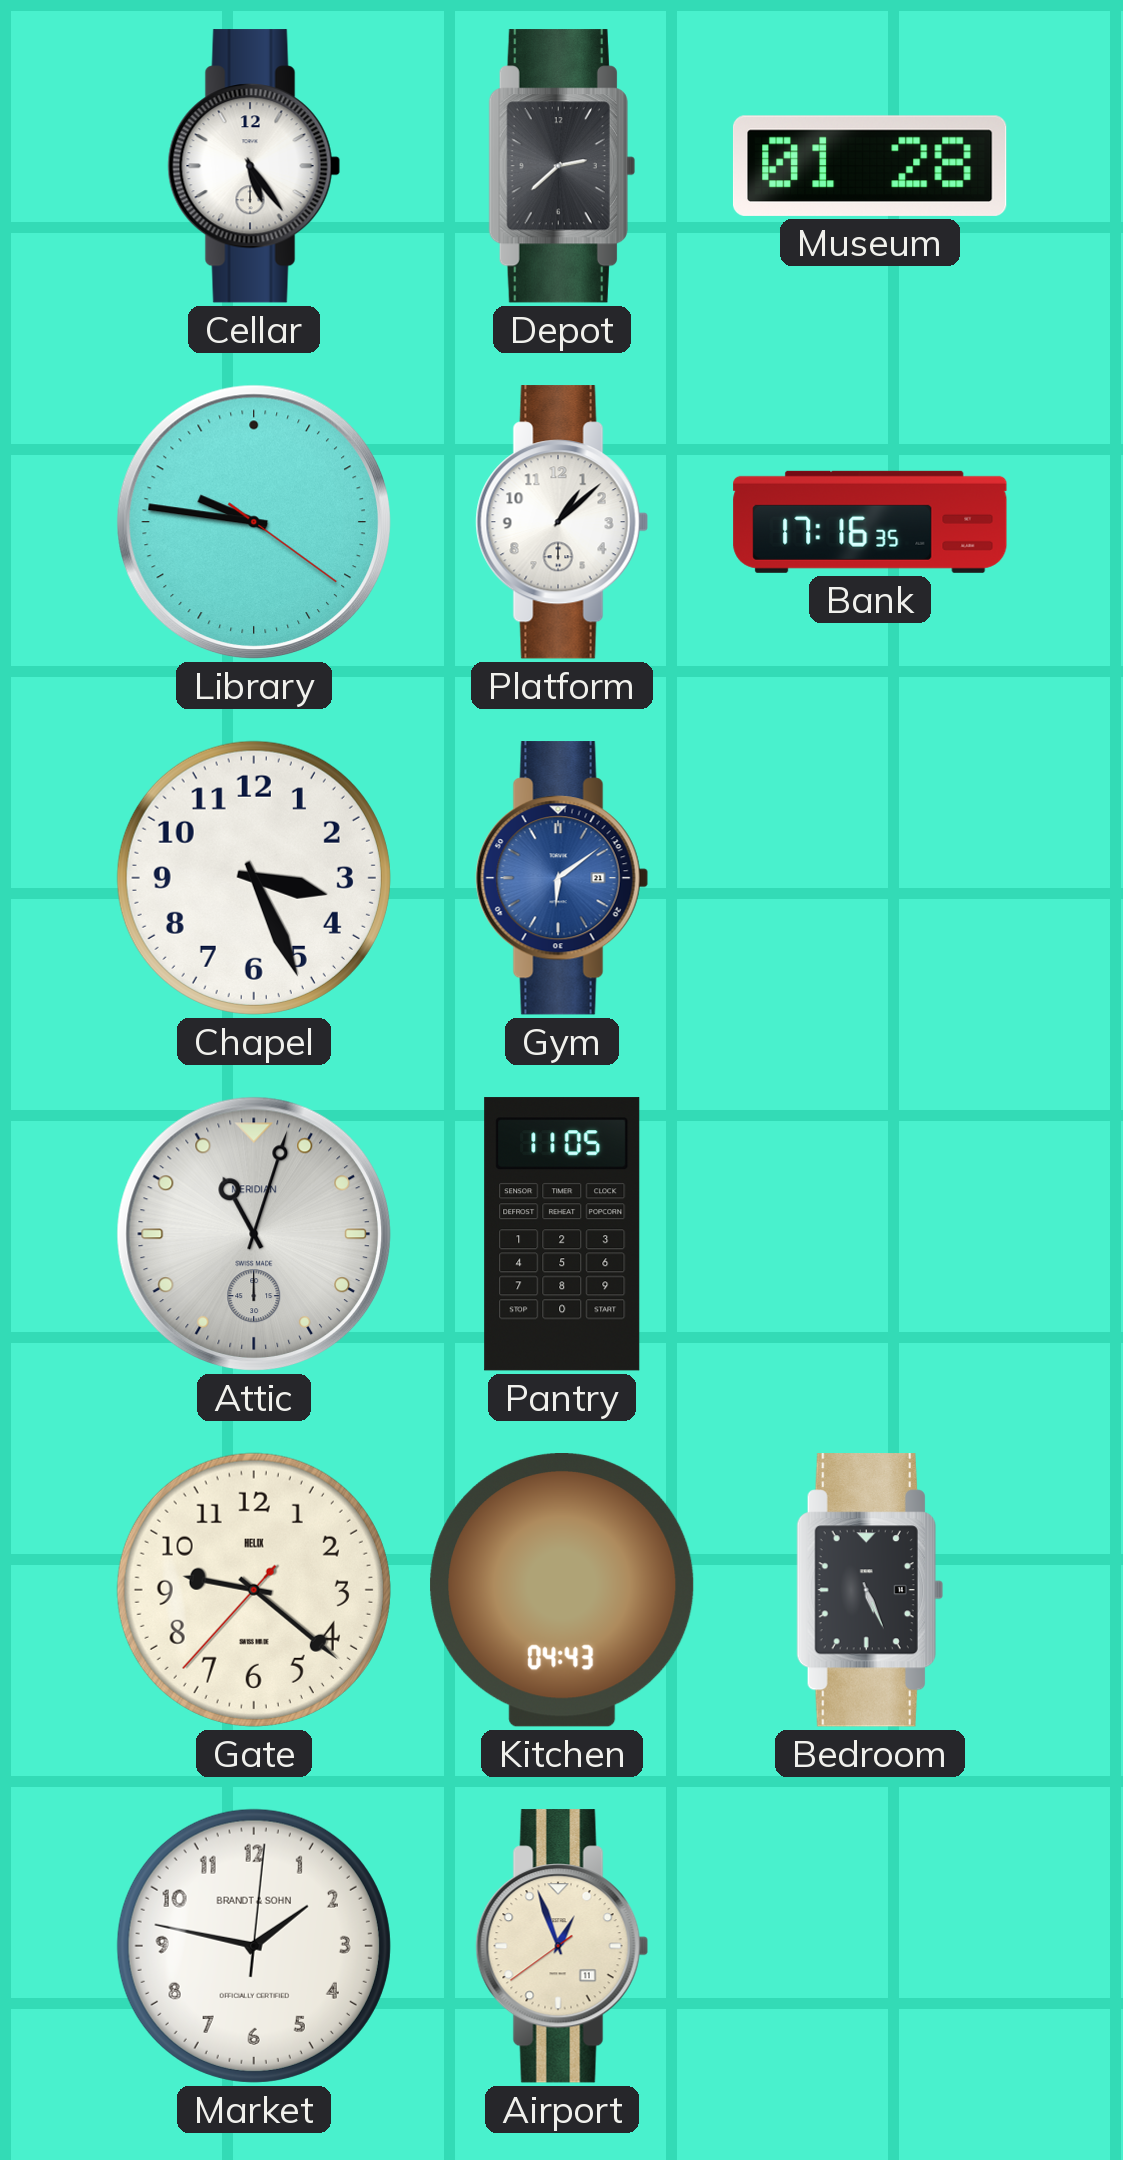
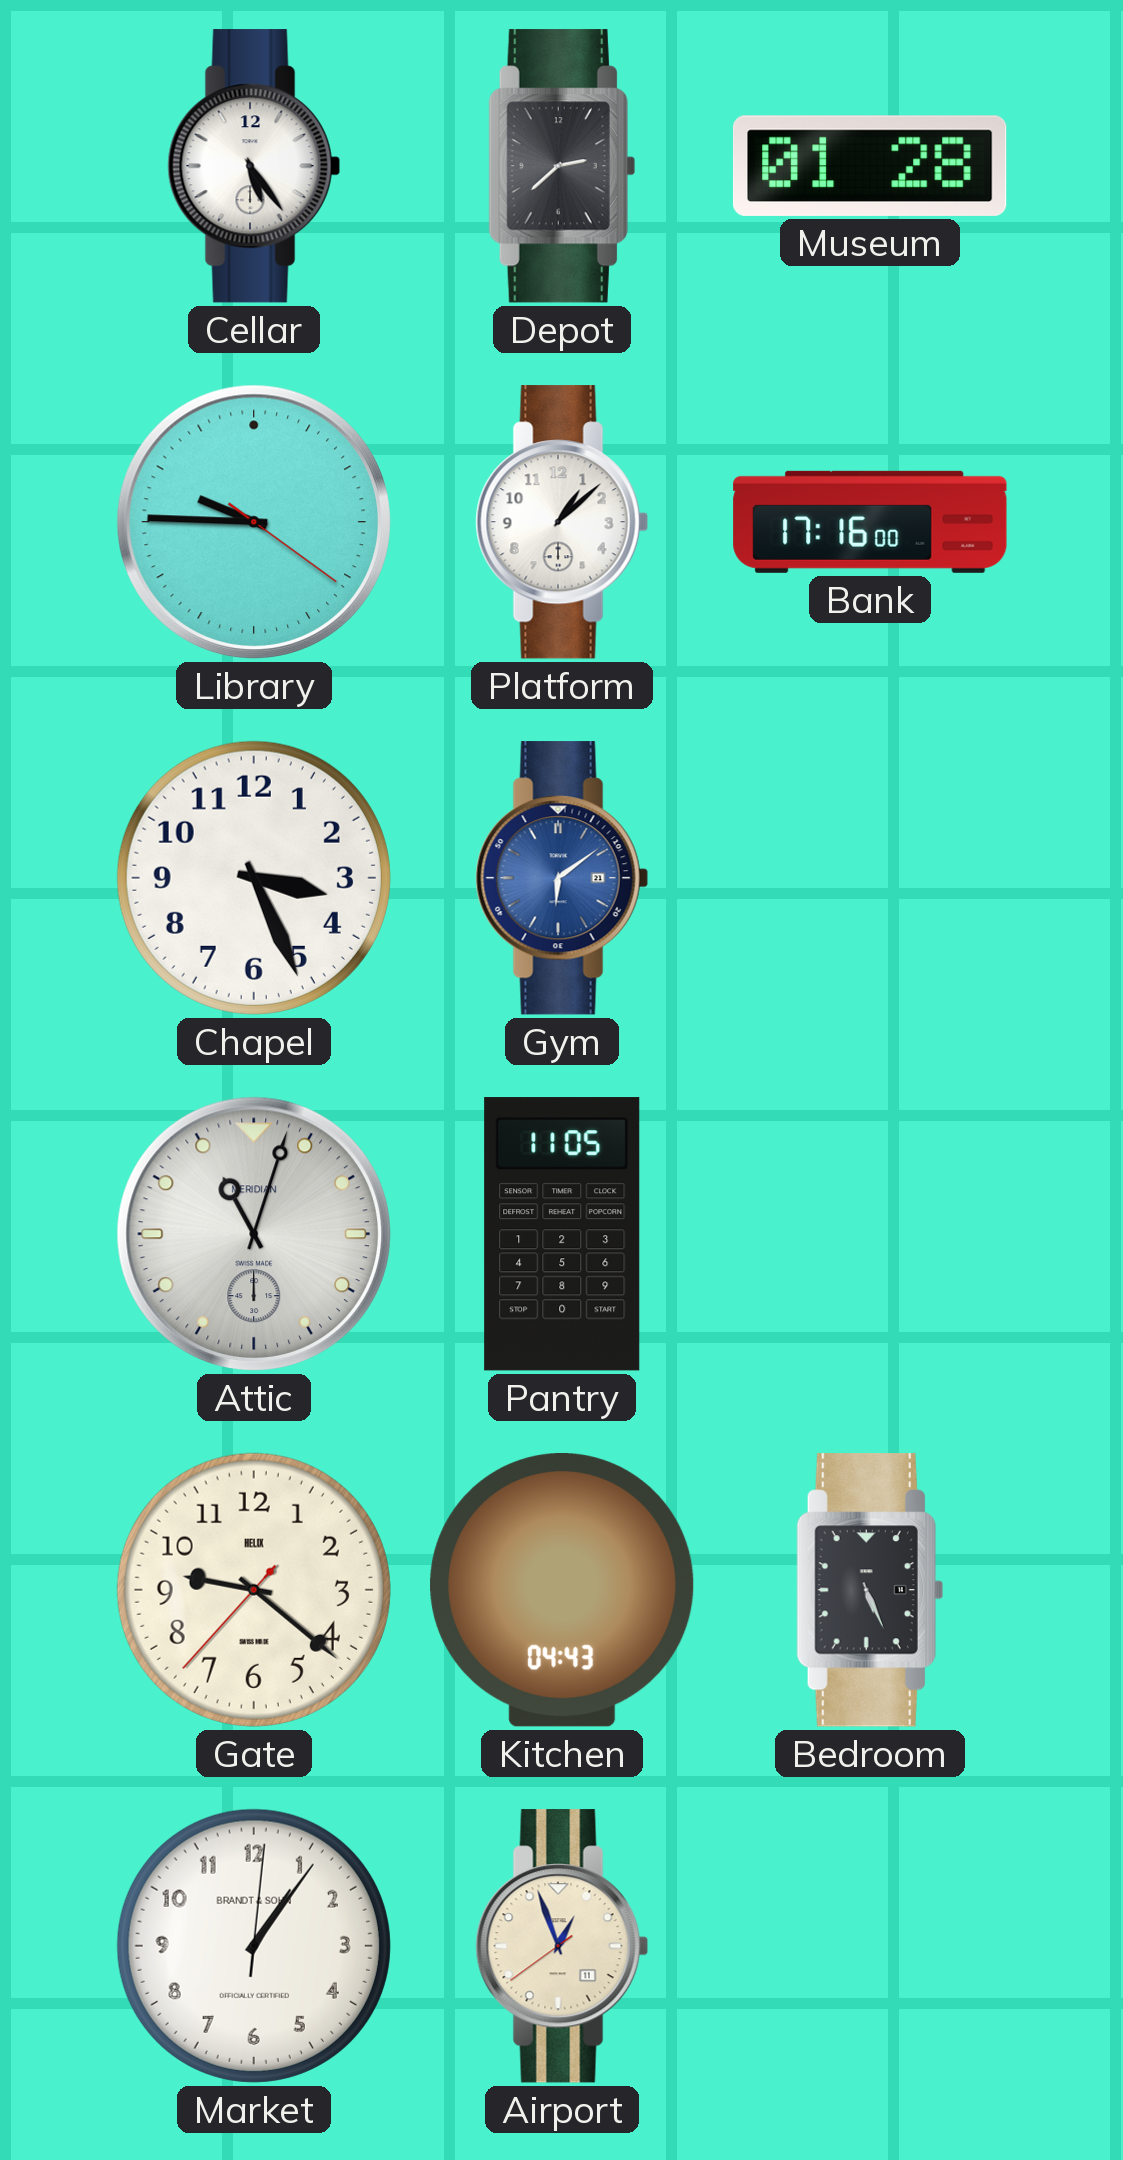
Library: 9:46 -> 9:45 (254, 522)
Bank: 17:16:35 -> 17:16:00 (870, 522)
Market: 1:47 -> 1:06 (254, 1946)
